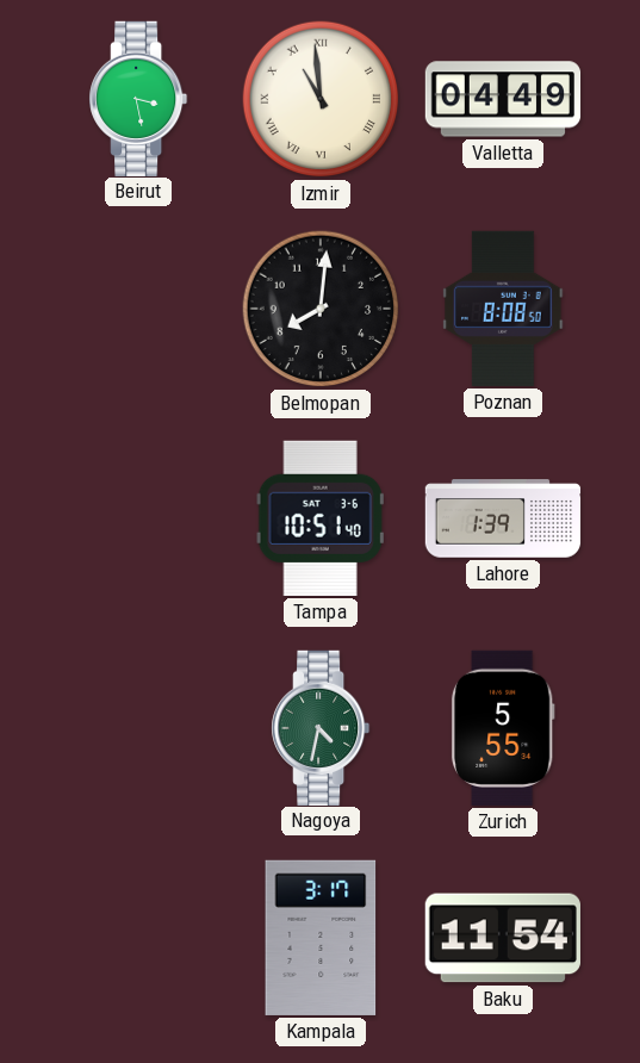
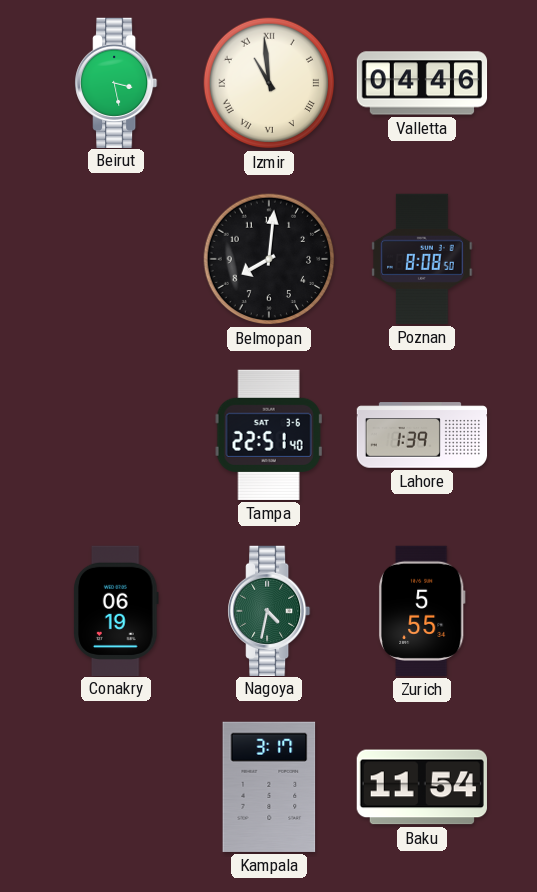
Valletta: 04:49 -> 04:46 (422, 83)
Tampa: 10:51 -> 22:51 (269, 435)
Conakry: none -> 06:19 (116, 610)
